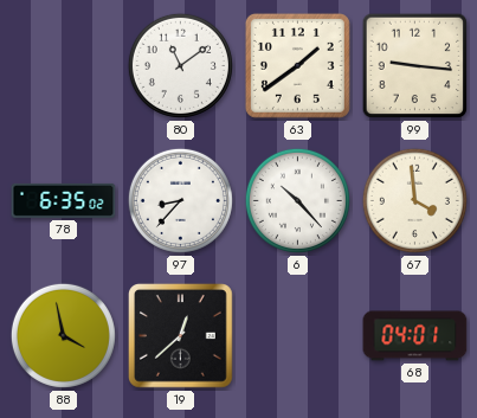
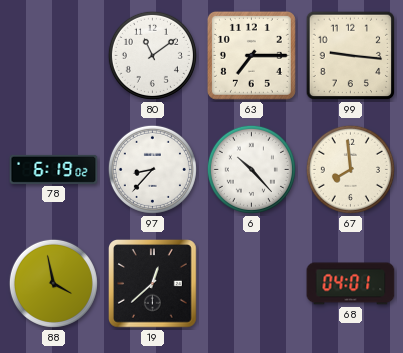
63: 1:39 -> 7:15 (251, 55)
78: 6:35 -> 6:19 (54, 169)
67: 3:59 -> 7:59 (350, 169)
